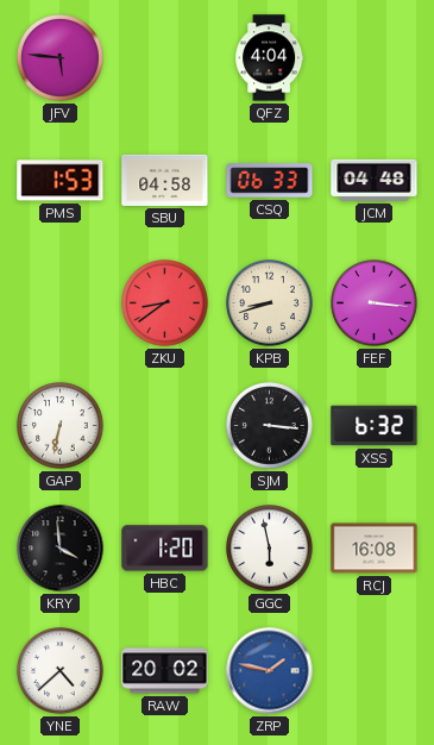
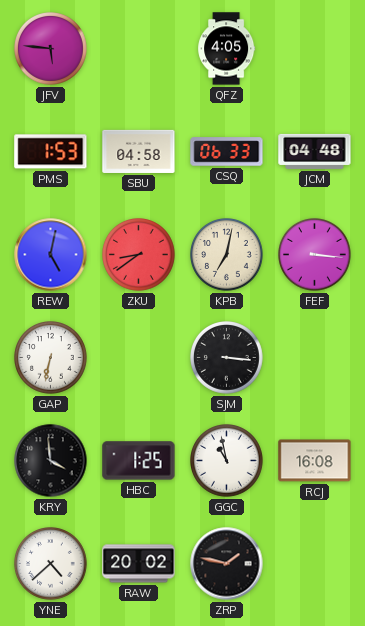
QFZ: 4:04 -> 4:05 (227, 49)
REW: none -> 5:02 (51, 255)
KPB: 8:42 -> 7:02 (227, 255)
XSS: 6:32 -> none (375, 426)
HBC: 1:20 -> 1:25 (139, 461)
GGC: 5:58 -> 10:58 (227, 461)
ZRP dial: blue -> black (227, 564)
